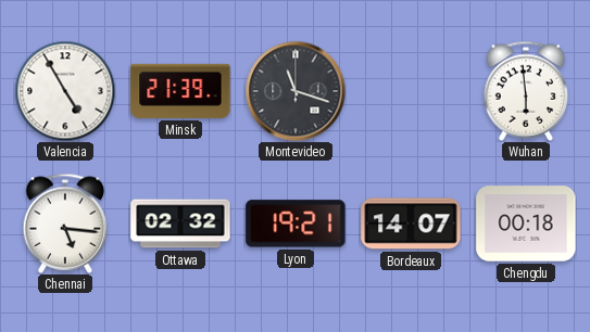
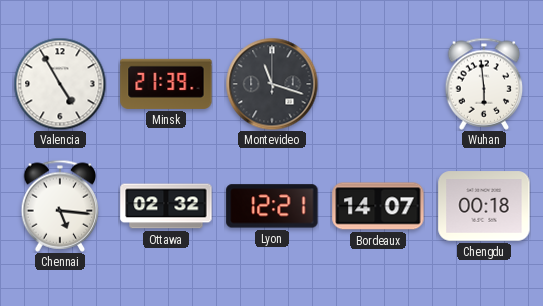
Lyon: 19:21 -> 12:21 (272, 206)
